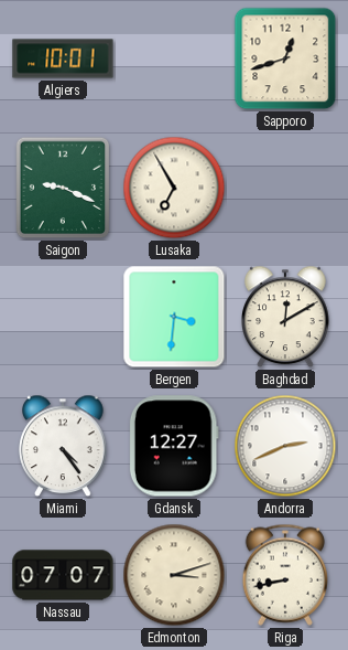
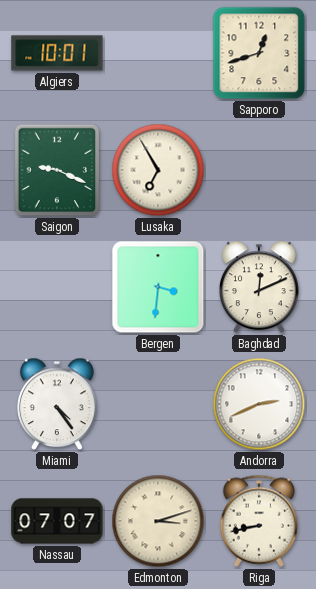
Baghdad: 12:10 -> 12:11 (259, 287)
Gdansk: 12:27 -> none (174, 446)
